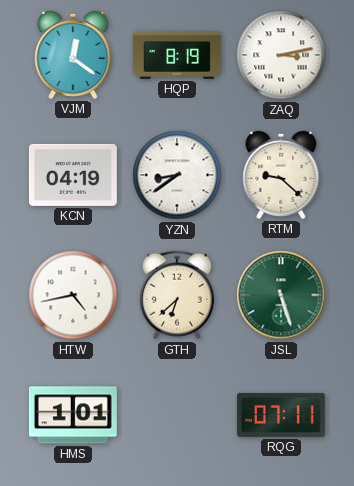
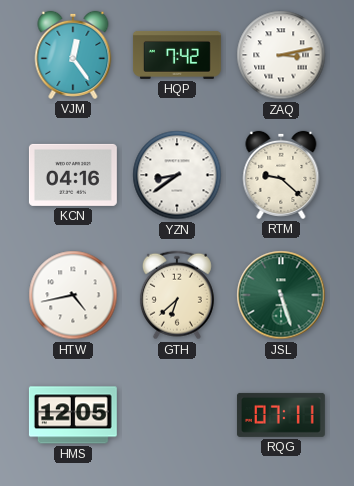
VJM: 12:21 -> 12:24 (73, 55)
HQP: 8:19 -> 7:42 (177, 55)
KCN: 04:19 -> 04:16 (73, 175)
HMS: 1:01 -> 12:05 (73, 415)
